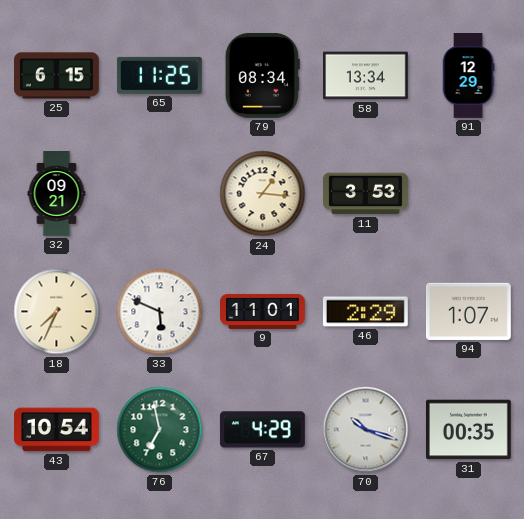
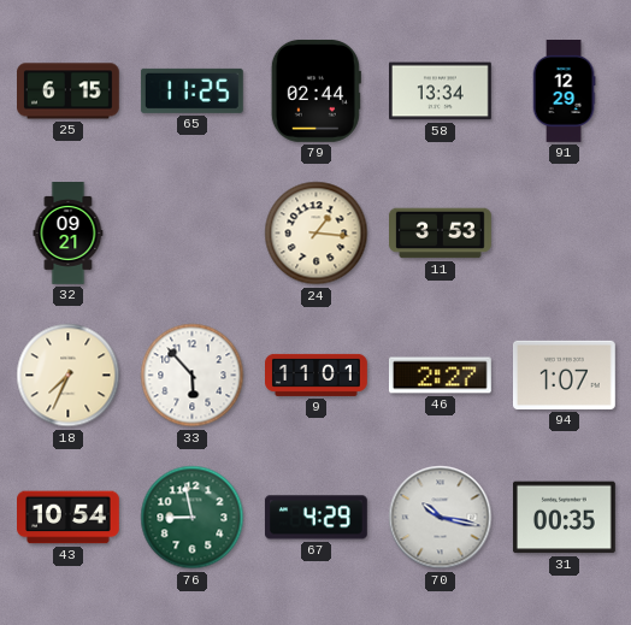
79: 08:34 -> 02:44 (315, 90)
33: 5:49 -> 5:53 (193, 376)
46: 2:29 -> 2:27 (441, 376)
76: 6:58 -> 8:58 (193, 518)
70: 10:18 -> 10:17 (441, 518)
